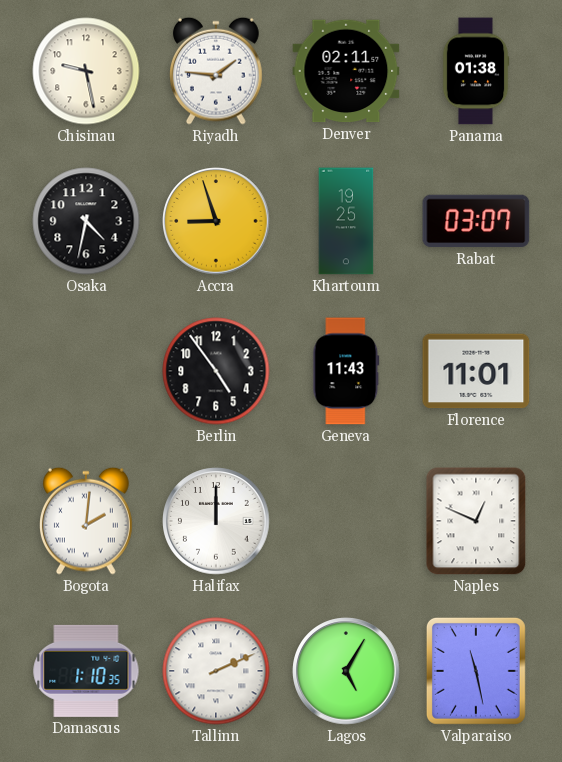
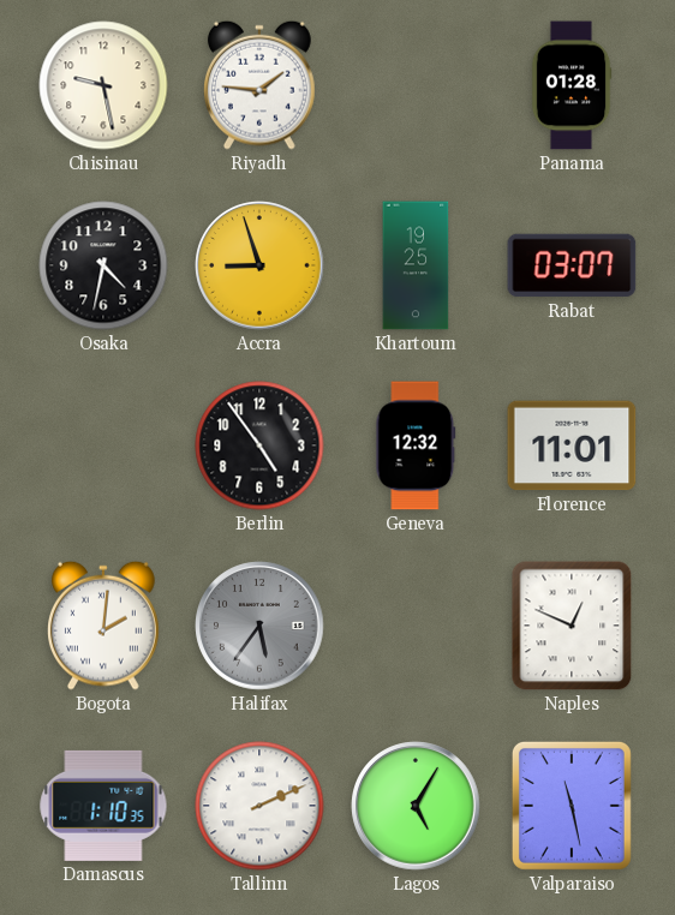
Denver: 02:11 -> none (346, 71)
Panama: 01:38 -> 01:28 (572, 85)
Geneva: 11:43 -> 12:32 (416, 445)
Halifax: 12:00 -> 5:36 (259, 626)
Halifax dial: white -> grey (259, 626)
